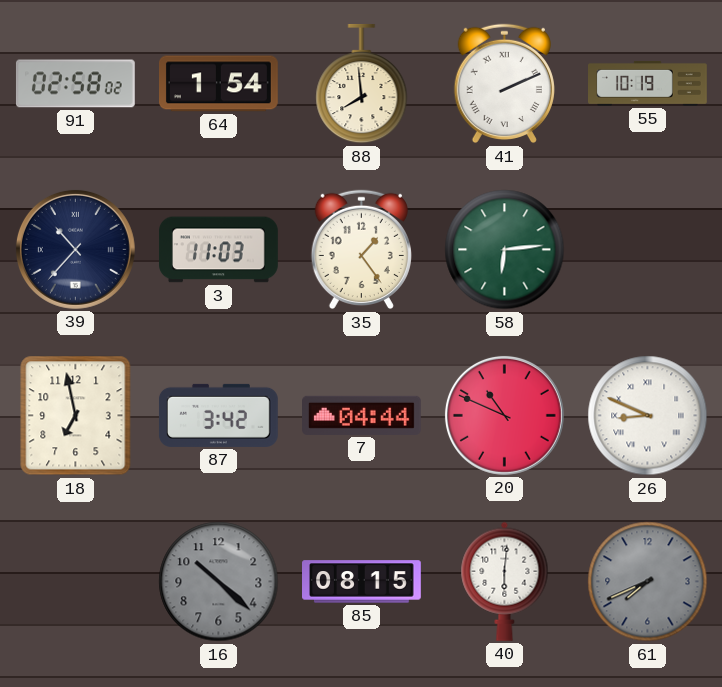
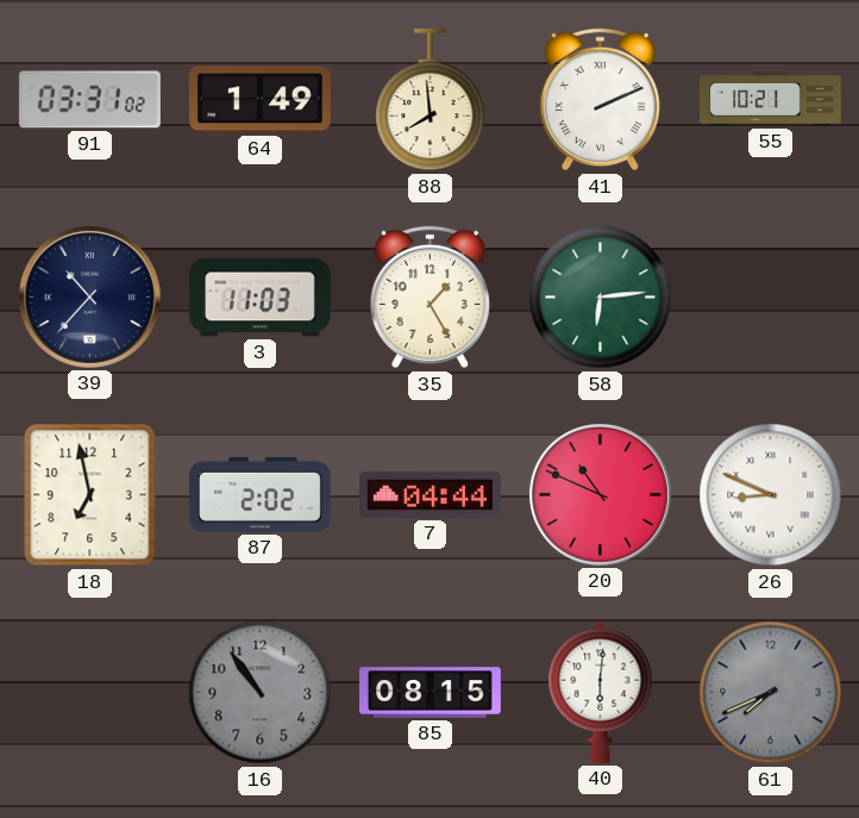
91: 02:58 -> 03:31 (89, 100)
64: 1:54 -> 1:49 (261, 100)
55: 10:19 -> 10:21 (771, 99)
35: 1:24 -> 1:25 (429, 298)
87: 3:42 -> 2:02 (261, 494)
16: 10:22 -> 10:54 (261, 693)
